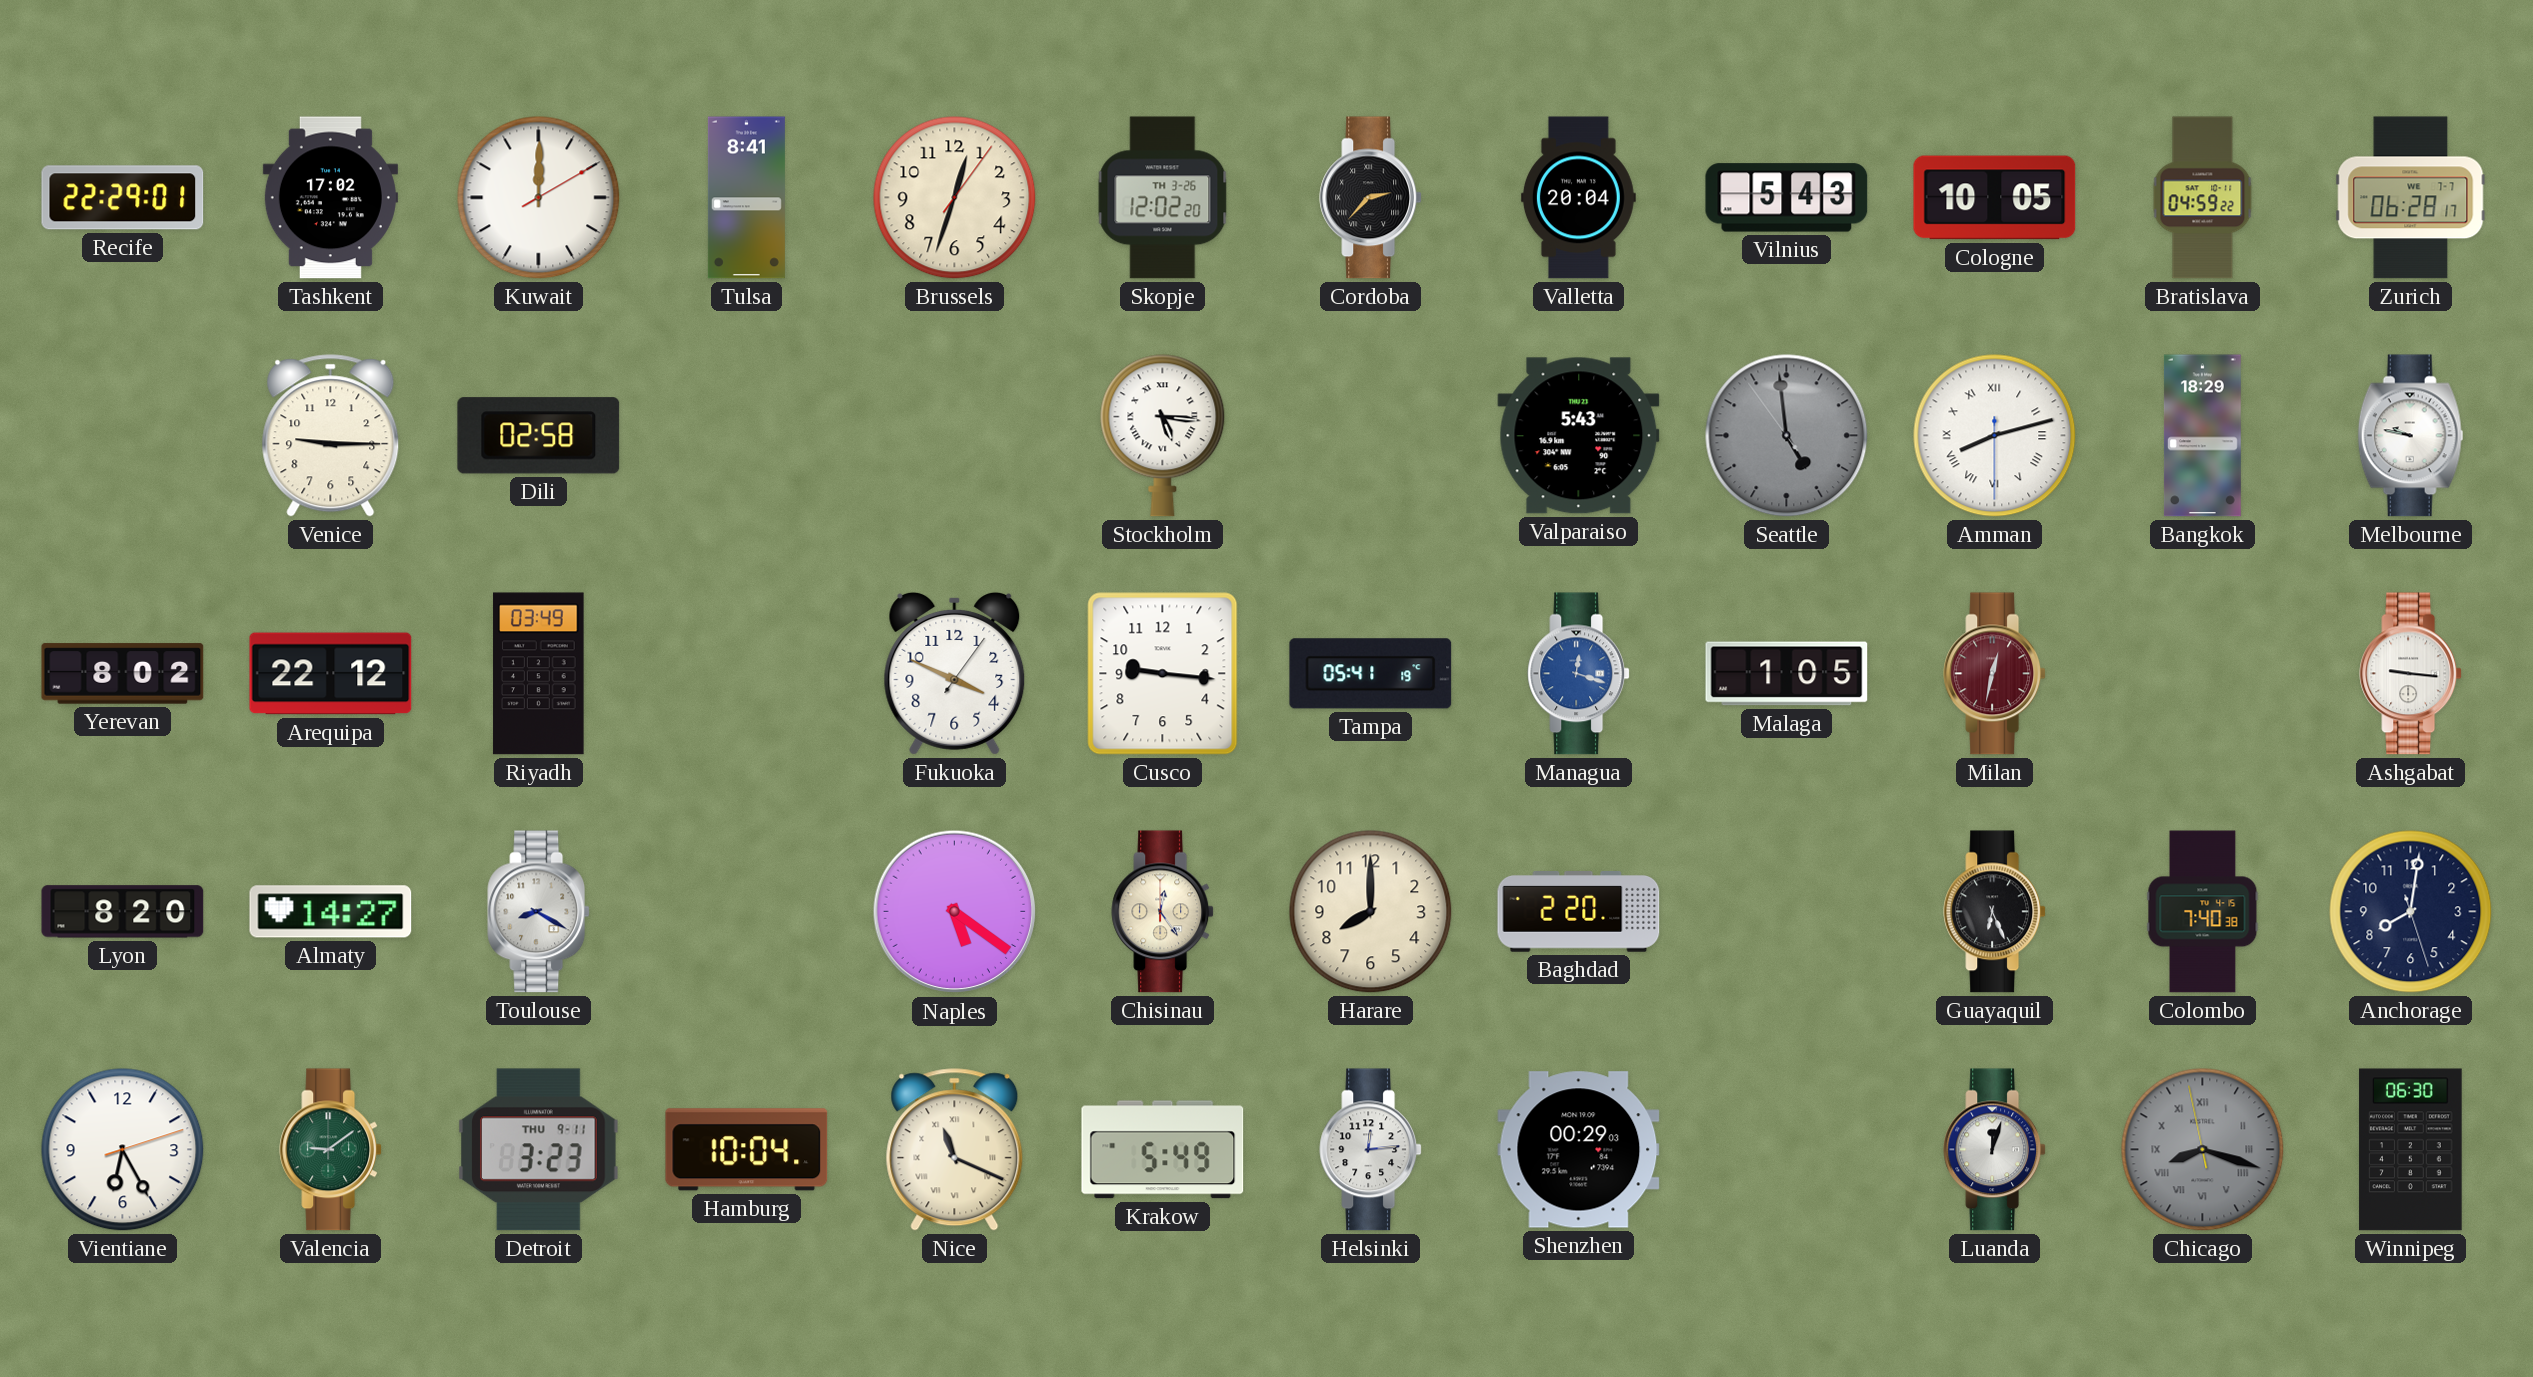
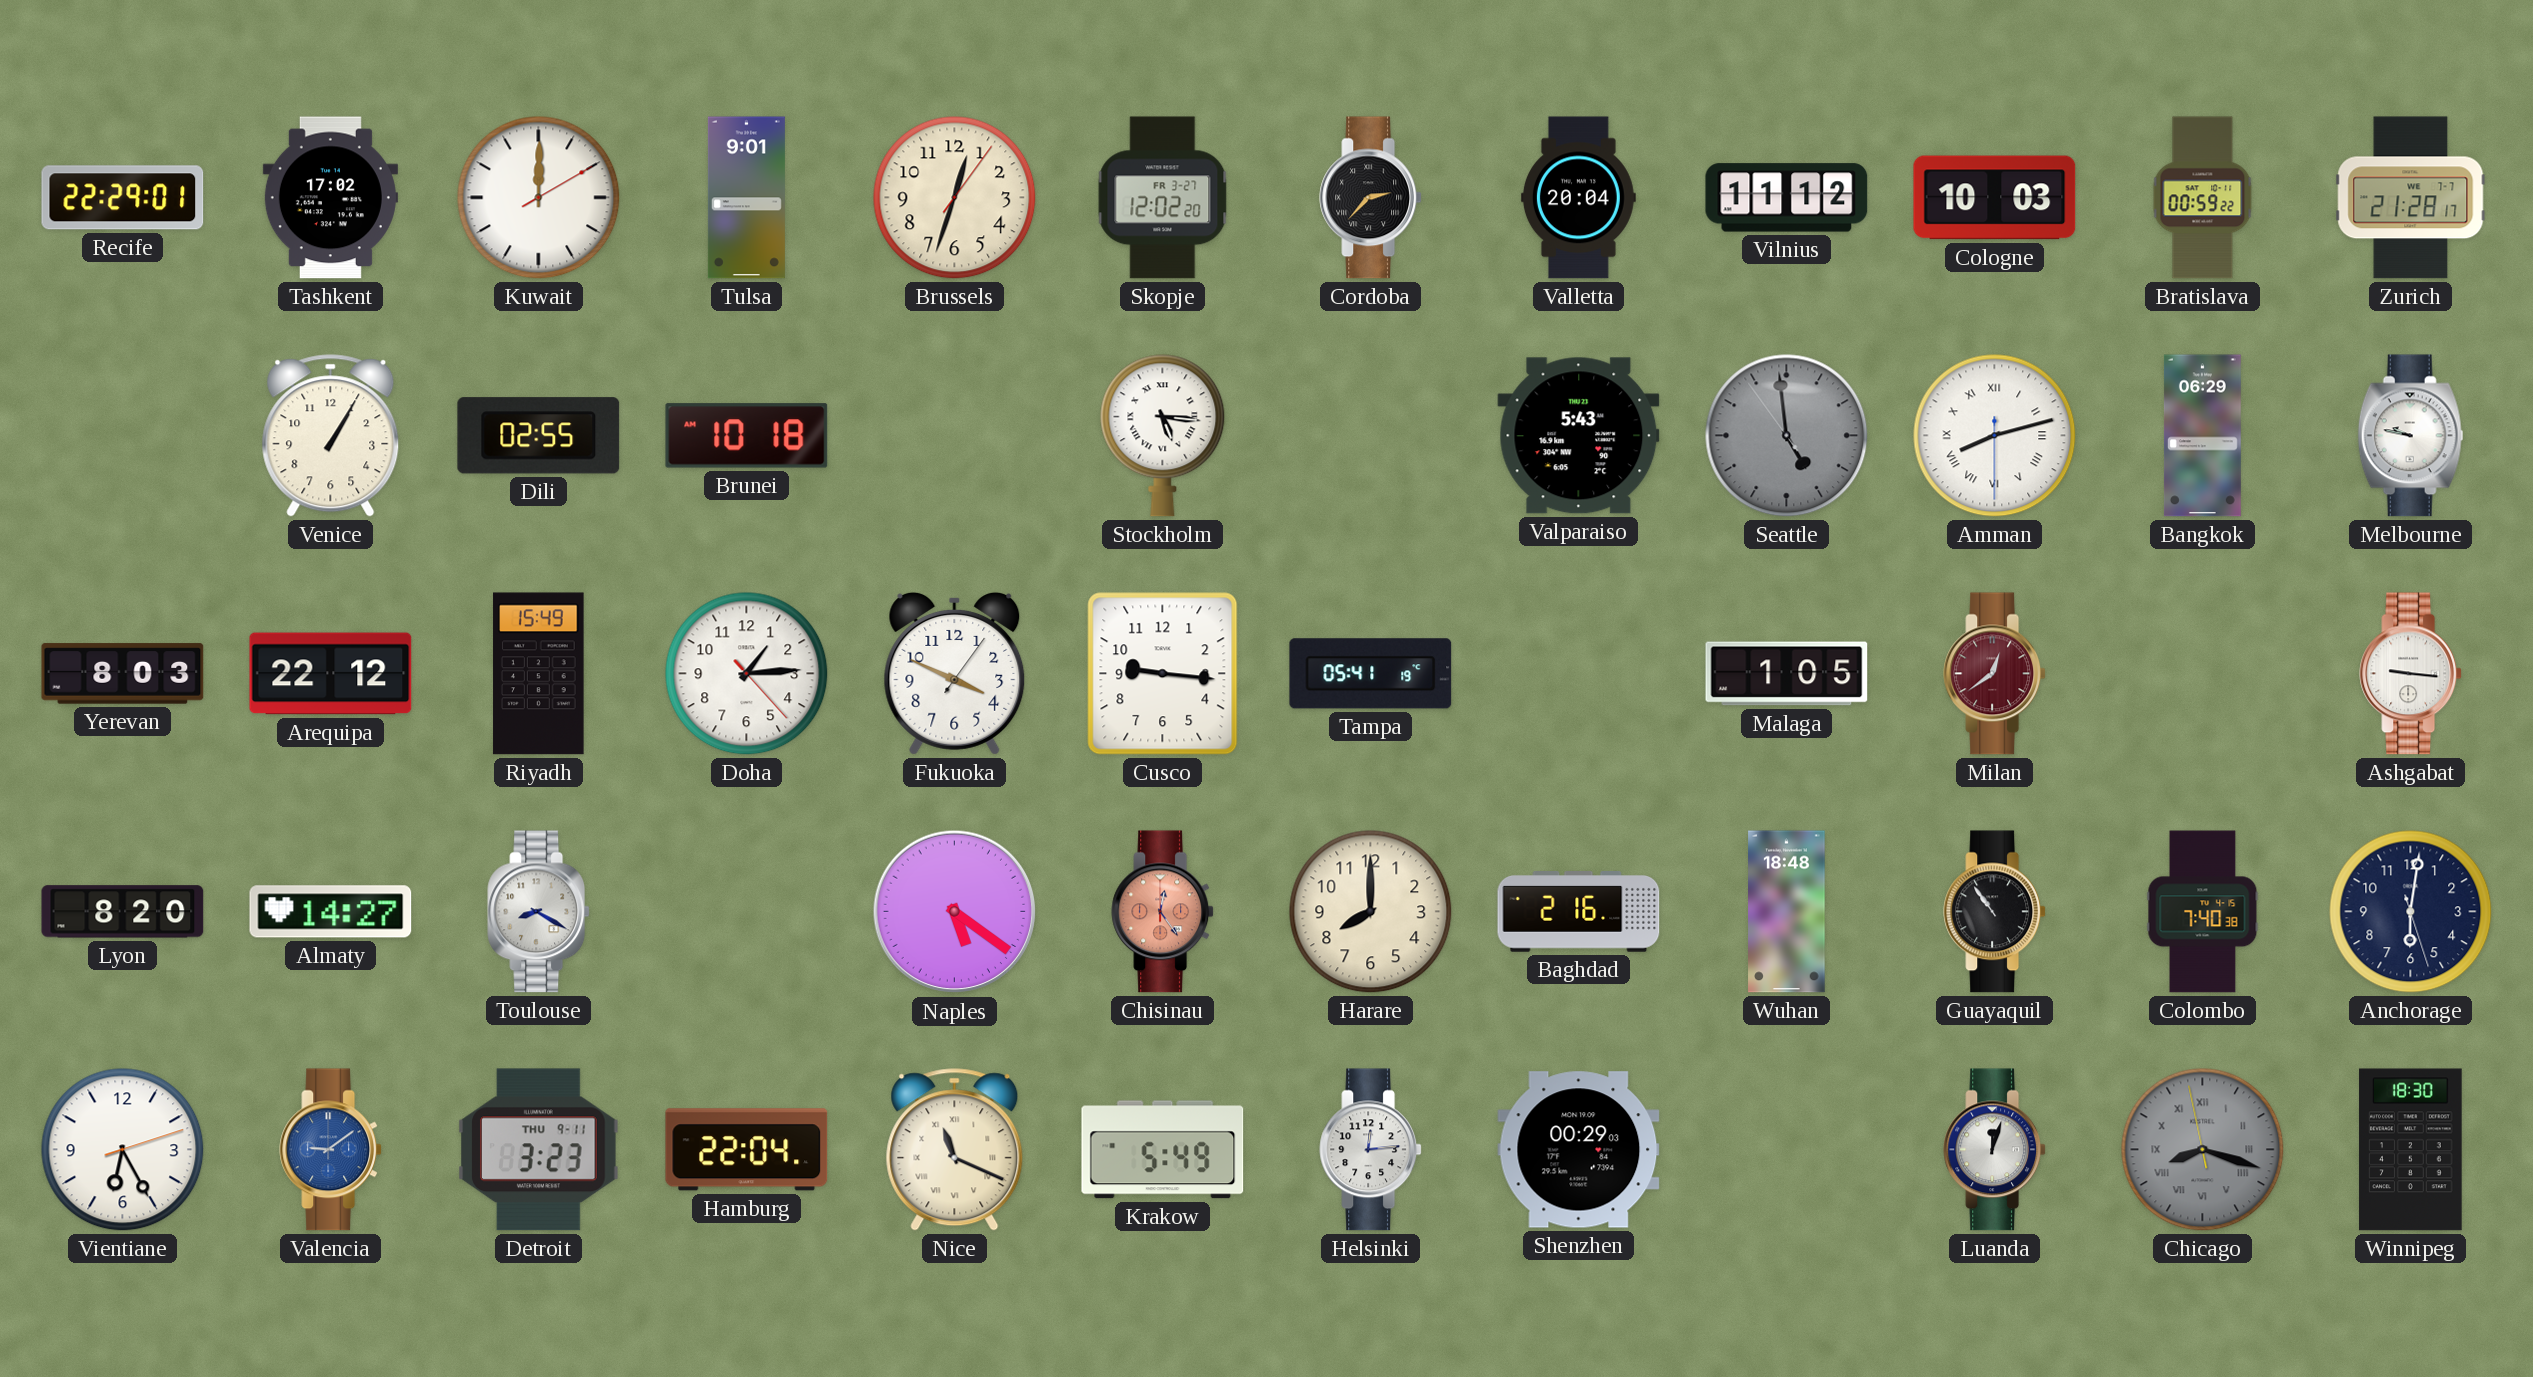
Tulsa: 8:41 -> 9:01 (746, 198)
Skopje date: TH 3-26 -> FR 3-27 (1163, 198)
Vilnius: 5:43 -> 11:12 (1787, 198)
Cologne: 10:05 -> 10:03 (1995, 198)
Bratislava: 04:59 -> 00:59 (2203, 198)
Zurich: 06:28 -> 21:28 (2411, 198)
Venice: 9:15 -> 1:05 (331, 436)
Dili: 02:58 -> 02:55 (539, 436)
Brunei: none -> 10:18 (747, 436)
Bangkok: 18:29 -> 06:29 (2202, 436)
Yerevan: 8:02 -> 8:03 (123, 674)
Riyadh: 03:49 -> 15:49 (539, 674)
Doha: none -> 1:14 (747, 674)
Managua: 12:18 -> none (1579, 674)
Milan: 12:32 -> 12:39 (1995, 674)
Chisinau dial: cream -> salmon (1163, 912)
Baghdad: 2:20 -> 2:16 (1579, 912)
Wuhan: none -> 18:48 (1787, 912)
Guayaquil: 6:26 -> 10:54 (1995, 912)
Anchorage: 8:01 -> 6:01 (2411, 912)
Valencia dial: green -> blue (331, 1150)
Hamburg: 10:04 -> 22:04 (747, 1150)
Winnipeg: 06:30 -> 18:30 (2411, 1150)
